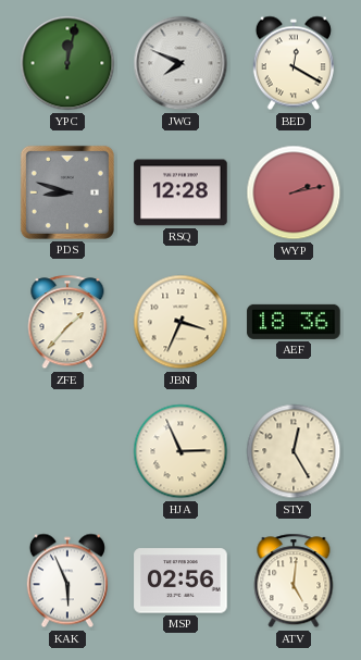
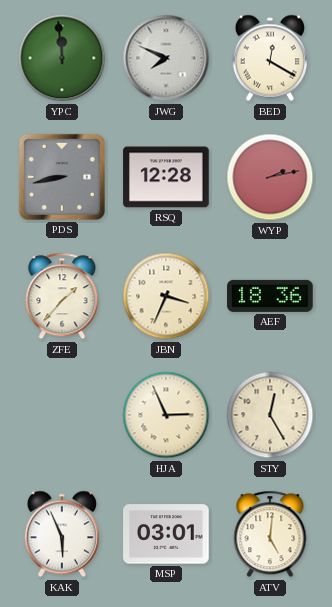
YPC: 12:02 -> 11:59 (62, 58)
PDS: 8:48 -> 8:43 (62, 177)
MSP: 02:56 -> 03:01 (166, 534)
